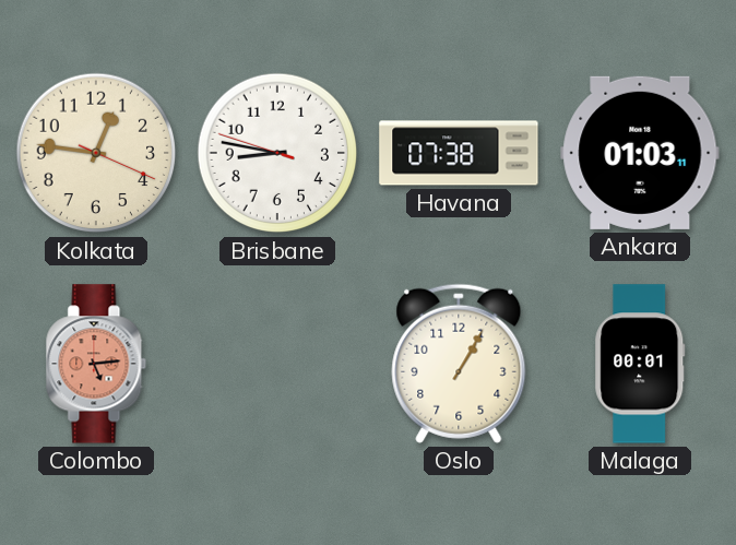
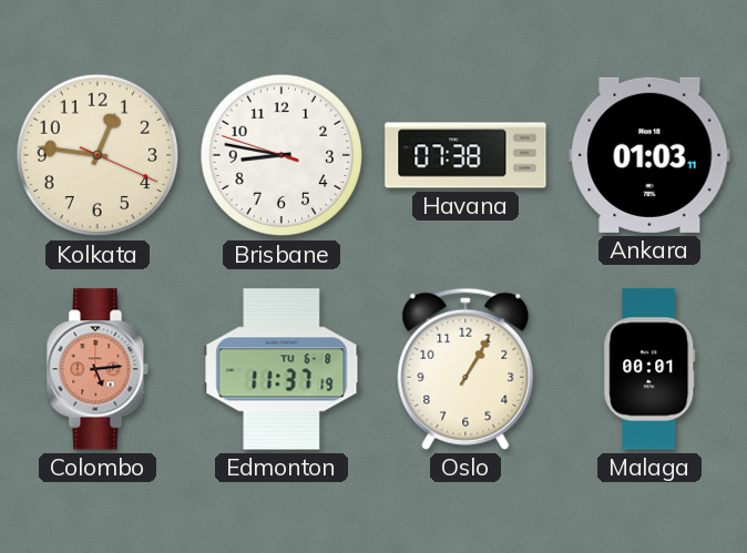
Edmonton: none -> 11:37 (282, 369)
